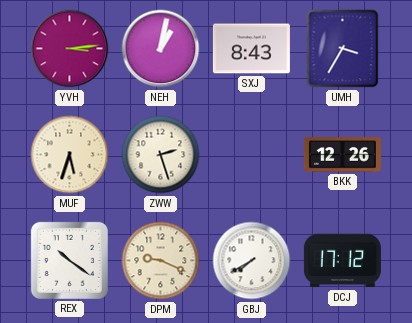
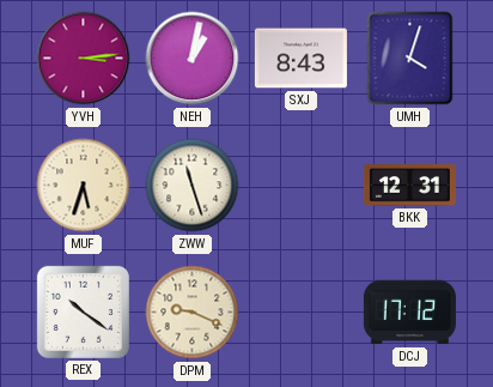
UMH: 3:35 -> 4:03 (410, 59)
ZWW: 2:27 -> 11:27 (193, 186)
BKK: 12:26 -> 12:31 (409, 186)
GBJ: 7:40 -> none (252, 261)
